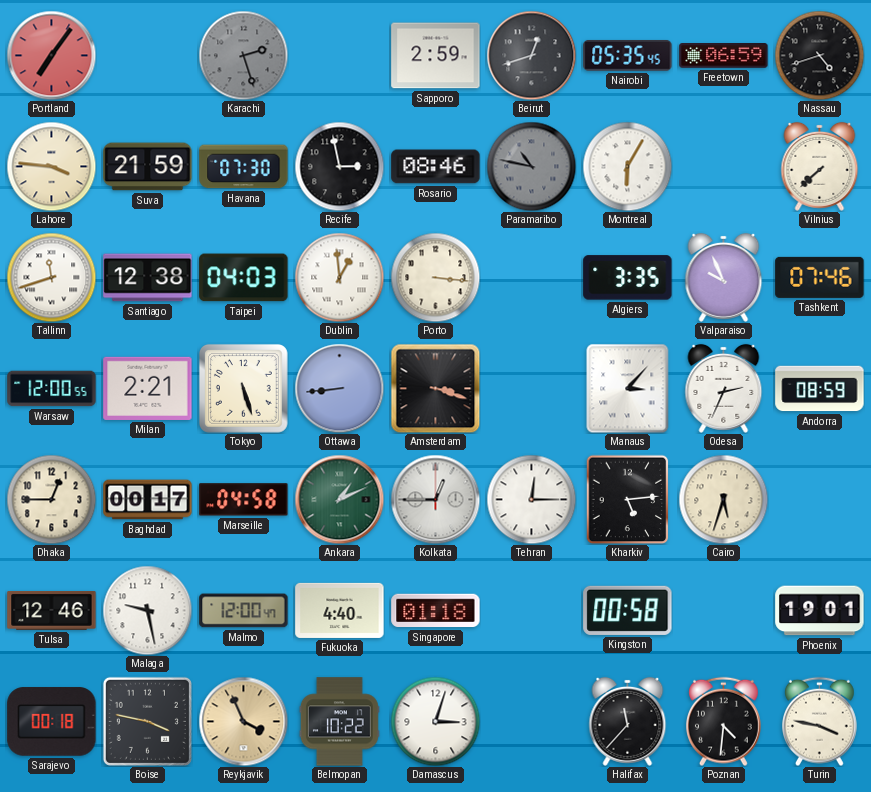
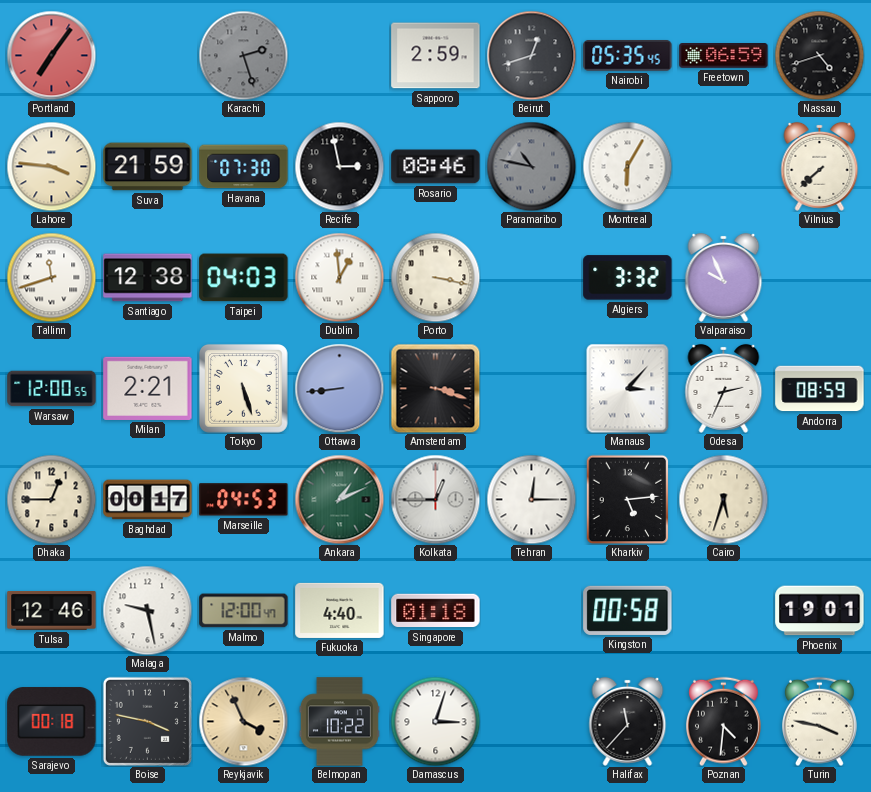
Porto: 3:16 -> 3:17 (435, 277)
Algiers: 3:35 -> 3:32 (628, 278)
Tashkent: 07:46 -> none (820, 277)
Marseille: 04:58 -> 04:53 (244, 500)
